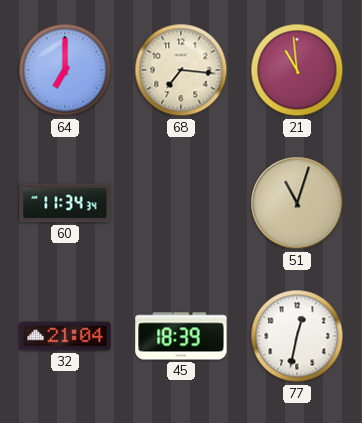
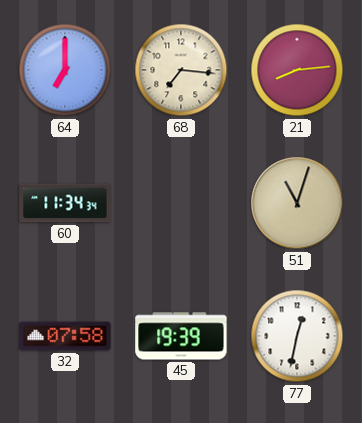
21: 10:59 -> 8:14 (297, 70)
32: 21:04 -> 07:58 (65, 336)
45: 18:39 -> 19:39 (181, 336)
